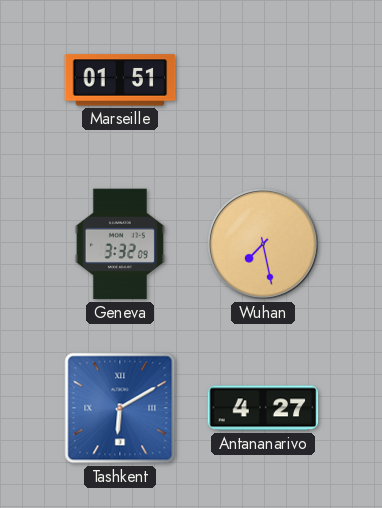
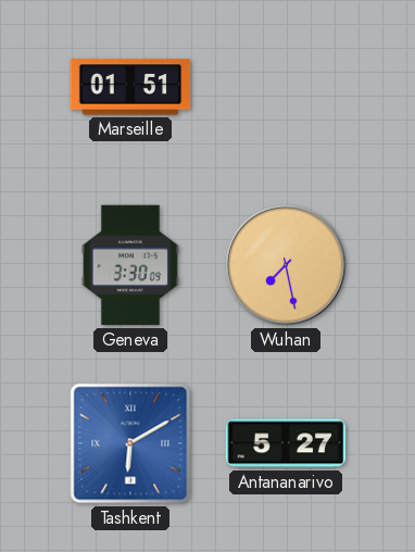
Geneva: 3:32 -> 3:30 (130, 265)
Antananarivo: 4:27 -> 5:27 (286, 443)
